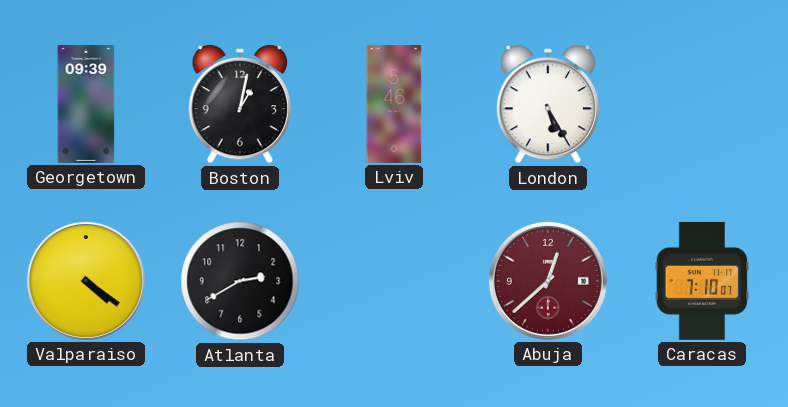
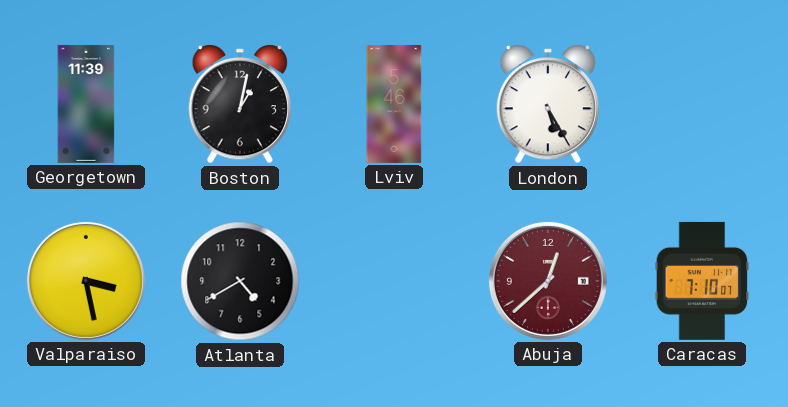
Georgetown: 09:39 -> 11:39 (86, 104)
Valparaiso: 4:21 -> 3:28 (86, 281)
Atlanta: 2:40 -> 4:40 (240, 281)
